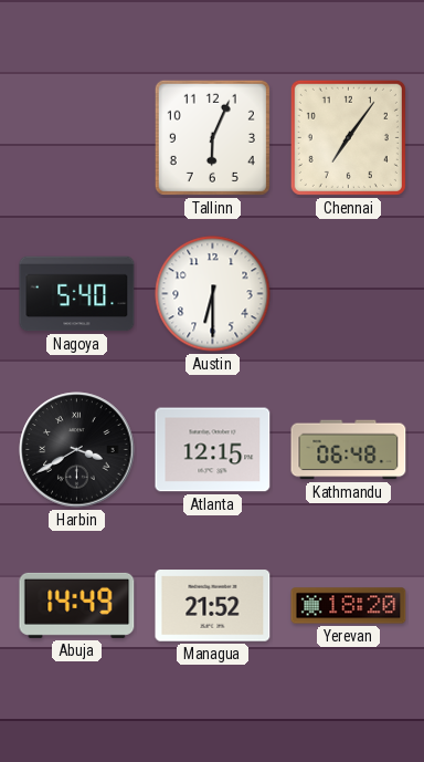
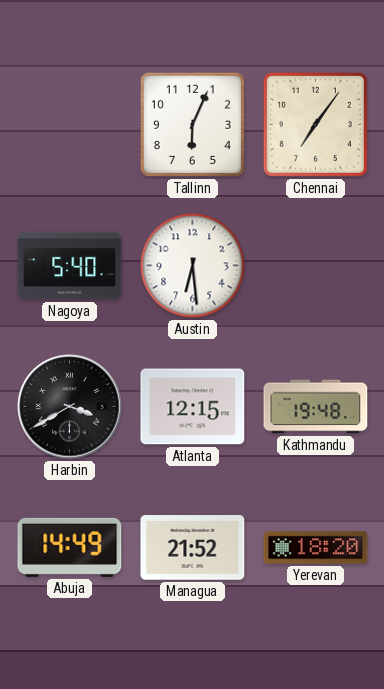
Austin: 6:30 -> 6:29 (193, 266)
Kathmandu: 06:48 -> 19:48 (316, 407)
